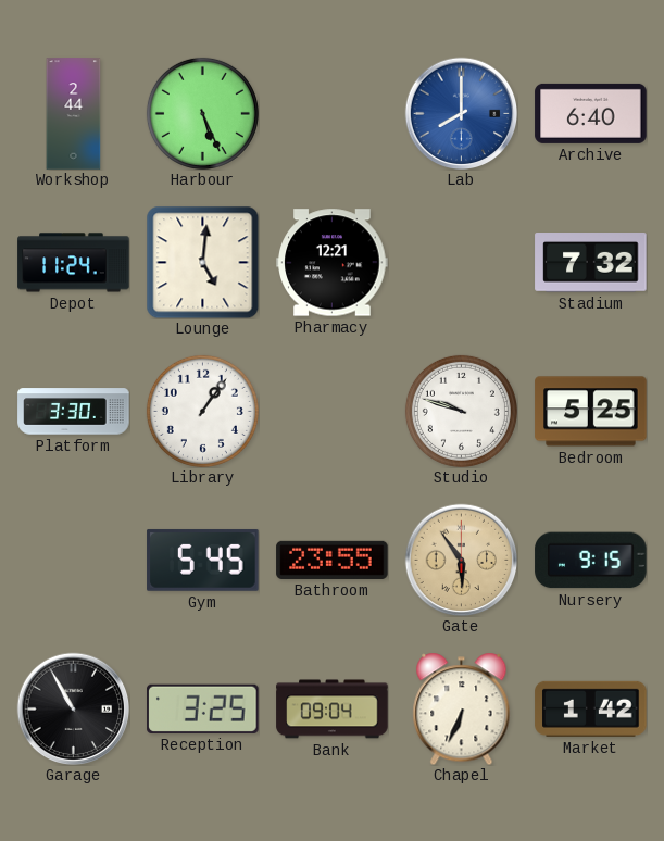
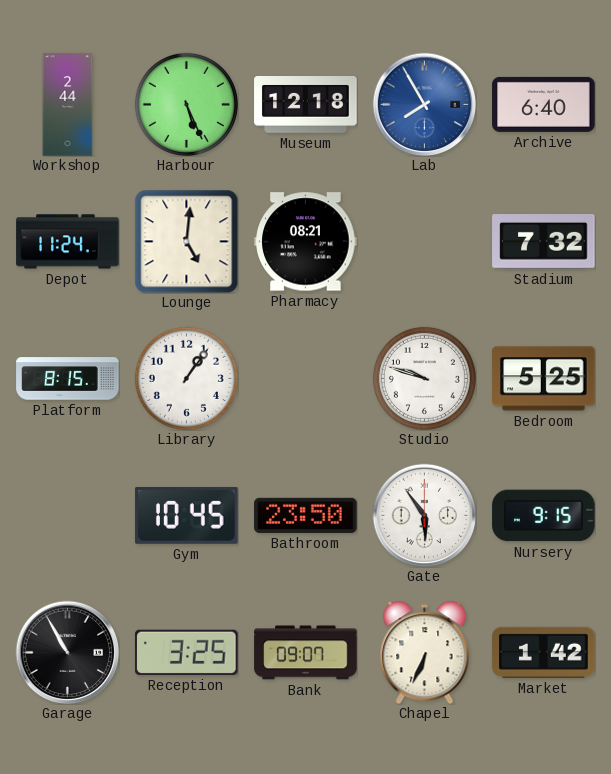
Museum: none -> 12:18 (306, 105)
Lab: 8:00 -> 7:55 (424, 104)
Pharmacy: 12:21 -> 08:21 (306, 242)
Platform: 3:30 -> 8:15 (68, 379)
Gym: 5:45 -> 10:45 (187, 515)
Bathroom: 23:55 -> 23:50 (306, 515)
Gate dial: champagne -> white (424, 515)
Bank: 09:04 -> 09:07 (306, 653)
